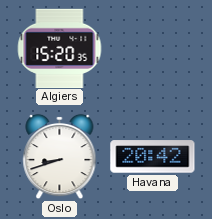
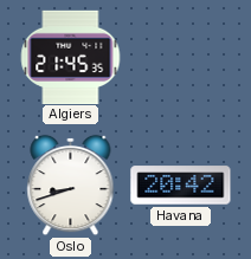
Algiers: 15:20 -> 21:45 (71, 57)
